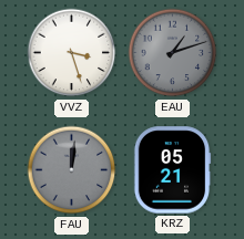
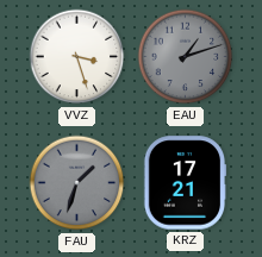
FAU: 12:01 -> 1:33 (77, 183)
KRZ: 05:21 -> 17:21 (185, 183)
